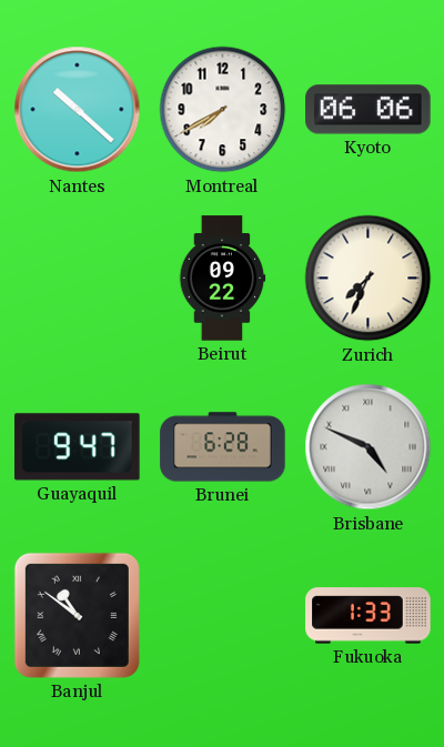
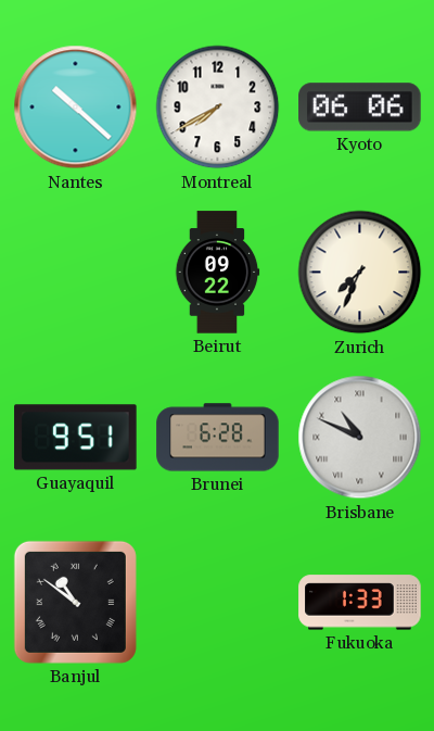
Guayaquil: 9:47 -> 9:51 (76, 438)
Brisbane: 4:49 -> 10:49 (360, 438)
